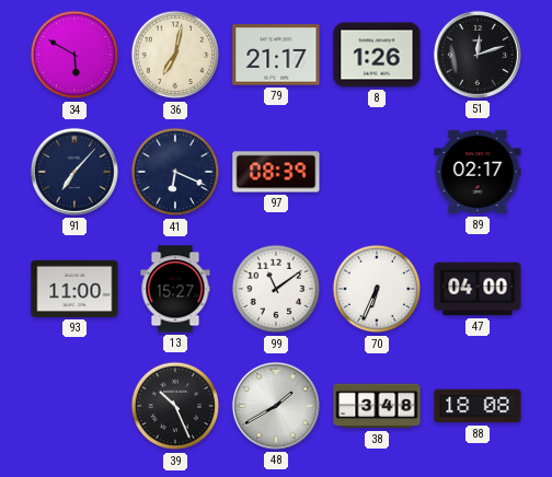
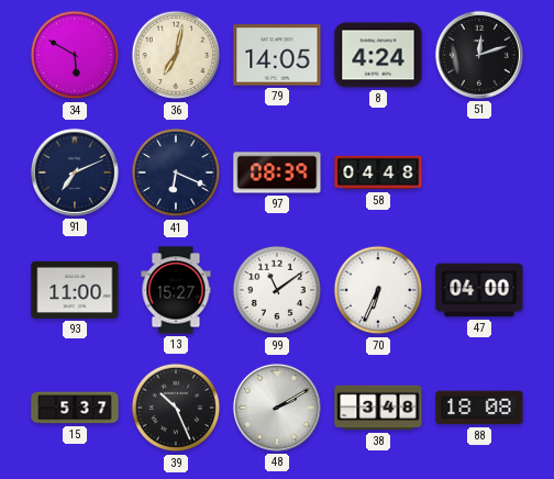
79: 21:17 -> 14:05 (277, 55)
8: 1:26 -> 4:24 (378, 55)
91: 7:07 -> 7:11 (75, 172)
58: none -> 04:48 (378, 172)
89: 02:17 -> none (478, 172)
15: none -> 5:37 (75, 408)
48: 1:40 -> 2:10 (277, 408)
